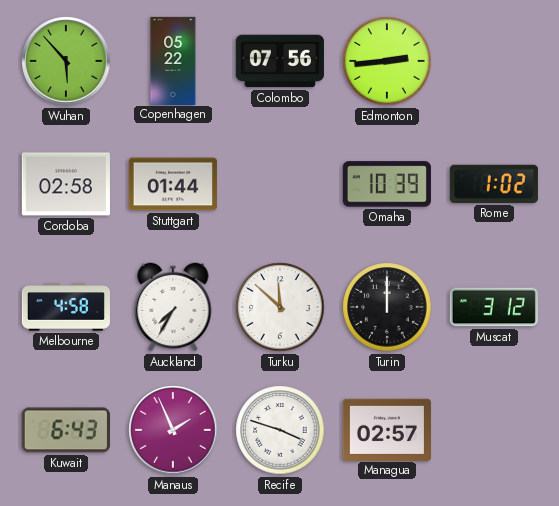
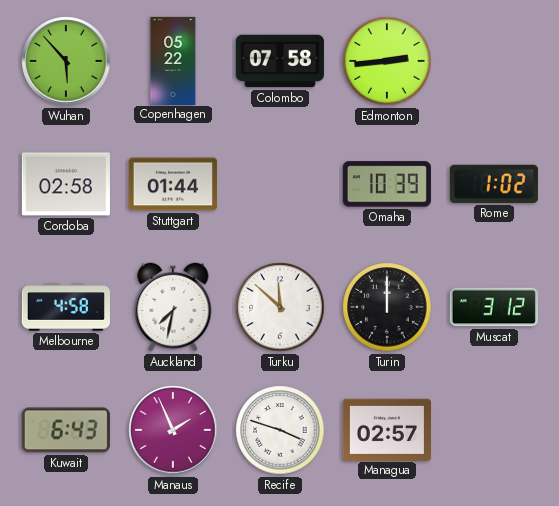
Colombo: 07:56 -> 07:58 (280, 61)
Auckland: 7:35 -> 7:32 (173, 307)
